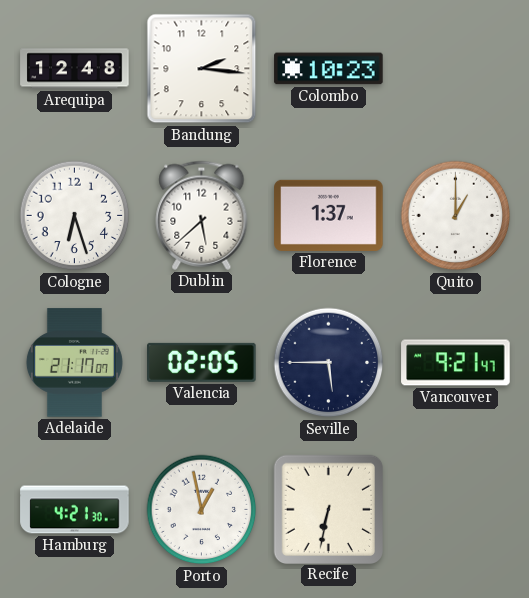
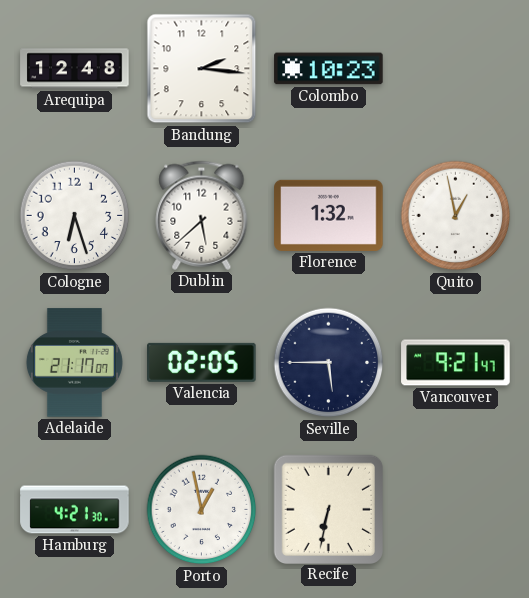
Florence: 1:37 -> 1:32 (329, 215)
Quito: 1:00 -> 12:58 (456, 216)
